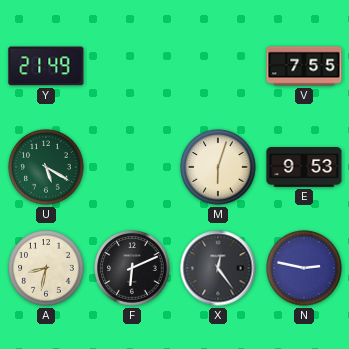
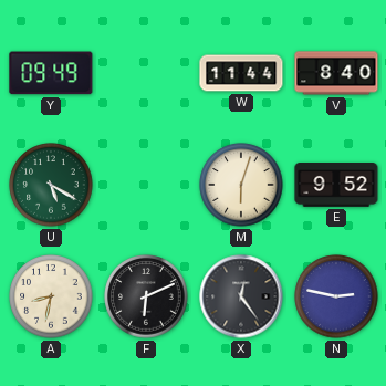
Y: 21:49 -> 09:49 (51, 73)
W: none -> 11:44 (241, 73)
V: 7:55 -> 8:40 (336, 73)
E: 9:53 -> 9:52 (336, 185)
